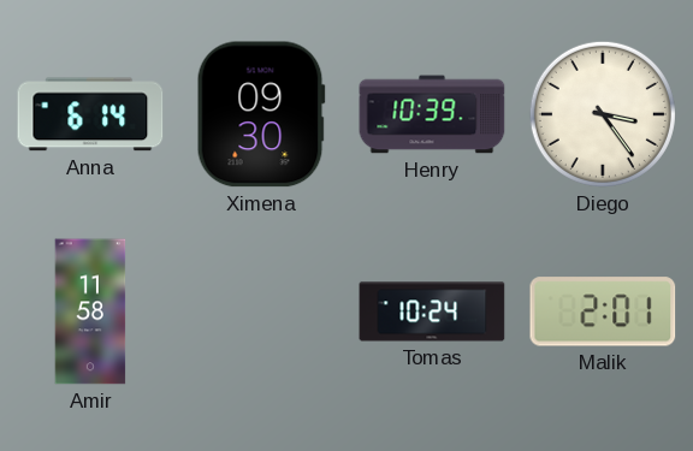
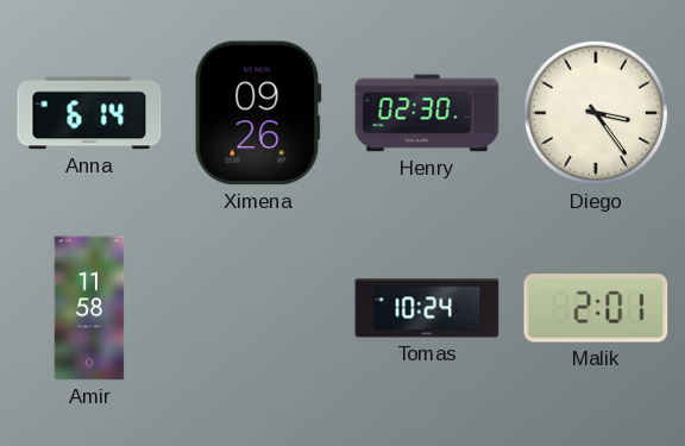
Ximena: 09:30 -> 09:26 (258, 113)
Henry: 10:39 -> 02:30 (427, 113)
